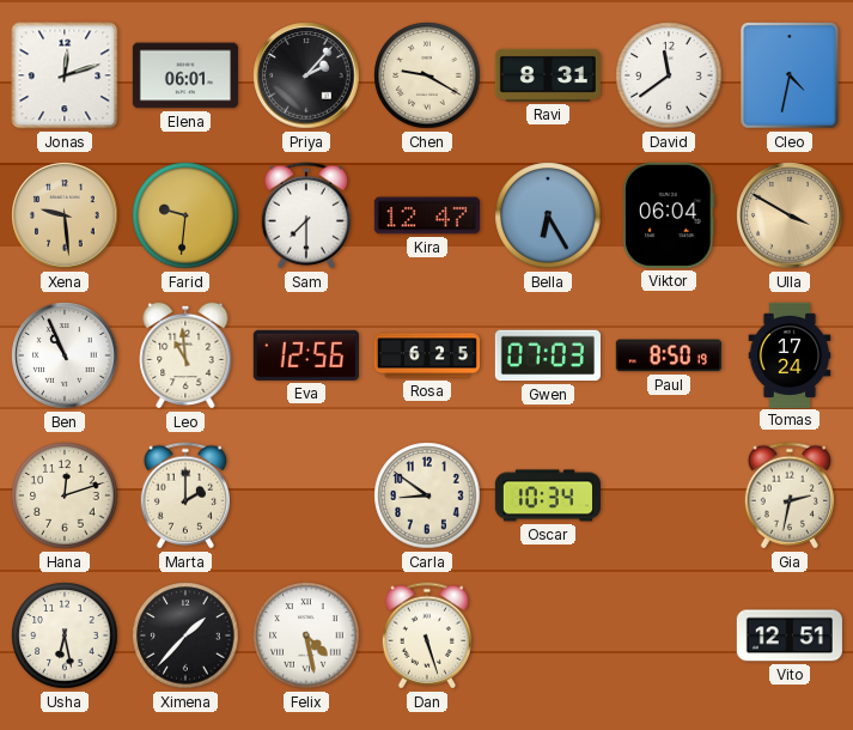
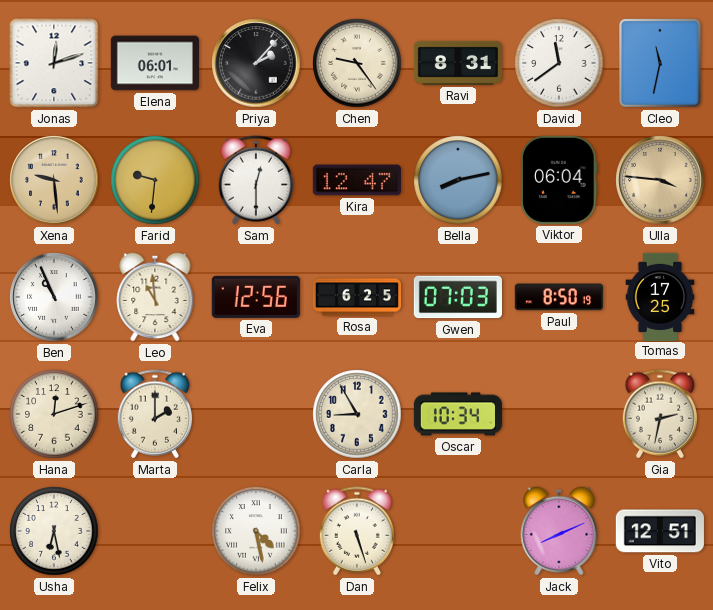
Chen: 9:20 -> 9:24 (357, 63)
Cleo: 4:32 -> 11:32 (661, 64)
Sam: 7:30 -> 12:30 (256, 180)
Bella: 6:25 -> 8:13 (458, 180)
Ulla: 3:50 -> 3:46 (660, 180)
Tomas: 17:24 -> 17:25 (660, 296)
Carla: 8:51 -> 8:55 (357, 414)
Ximena: 1:37 -> none (185, 635)
Jack: none -> 8:11 (559, 531)
